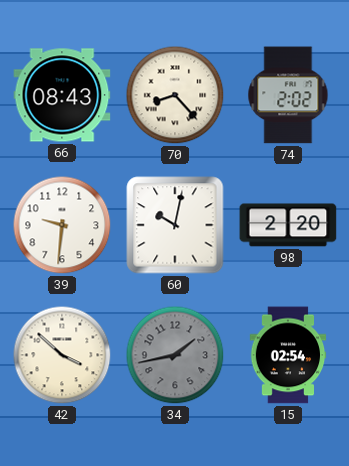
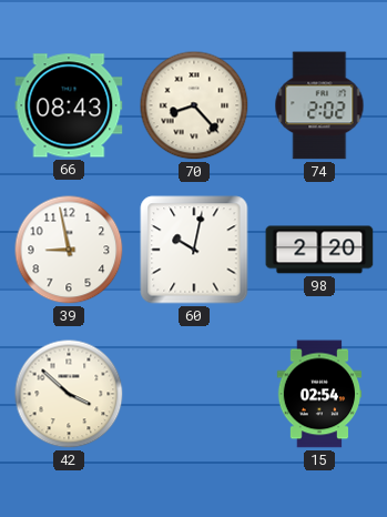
39: 9:31 -> 8:58 (69, 250)
34: 1:43 -> none (175, 355)
